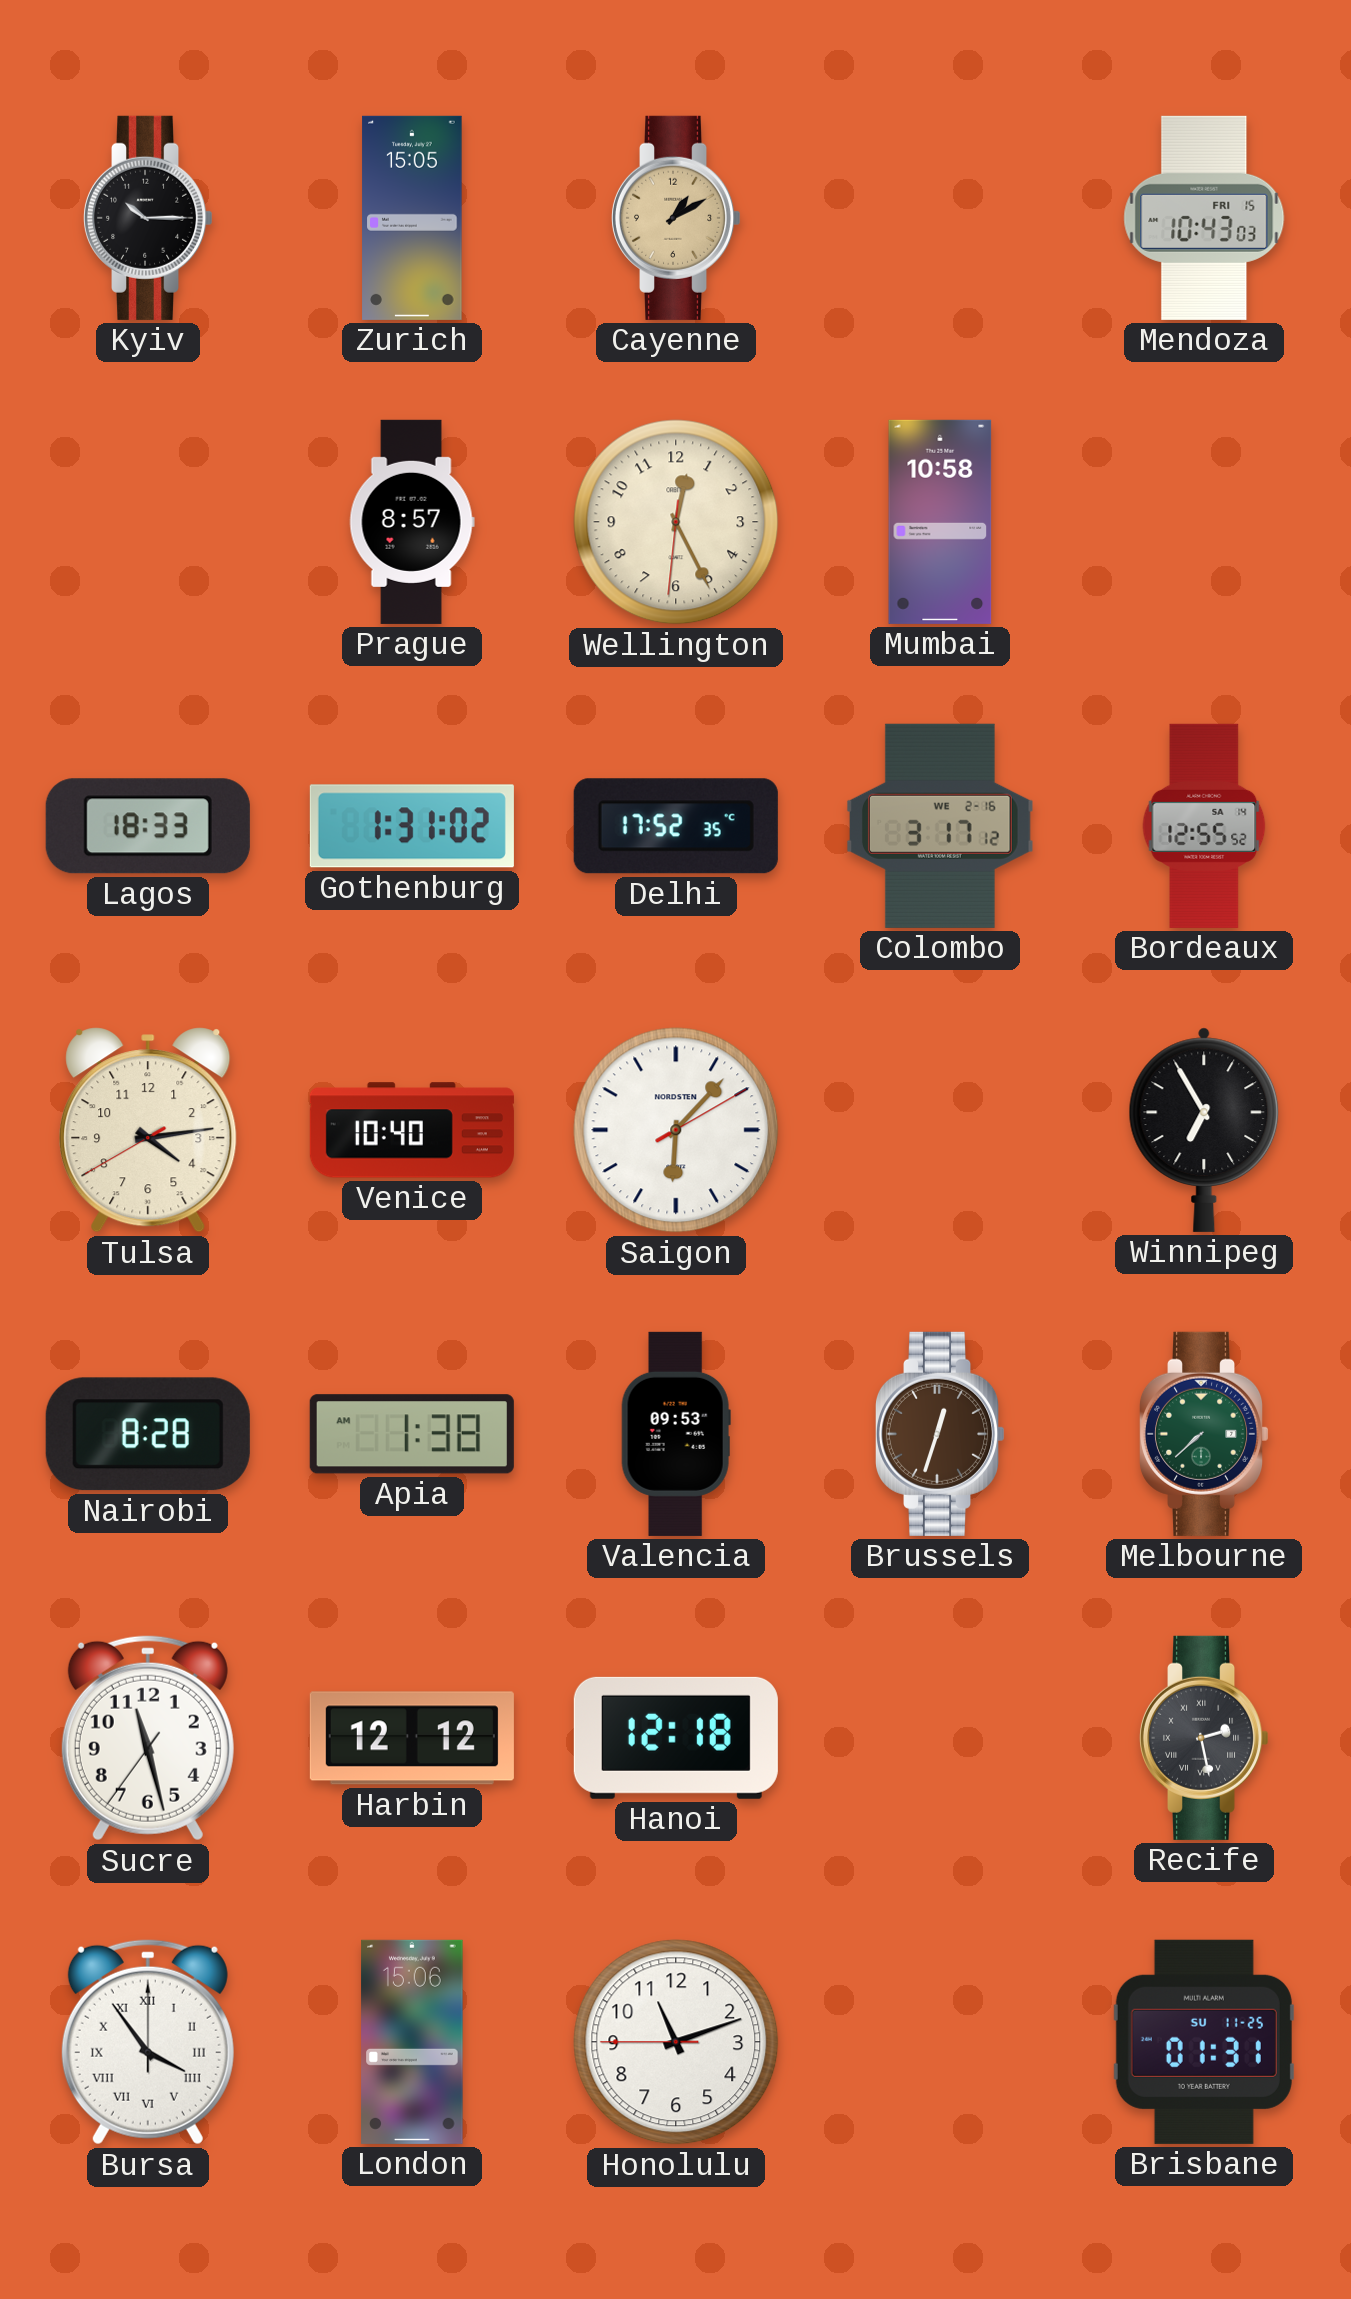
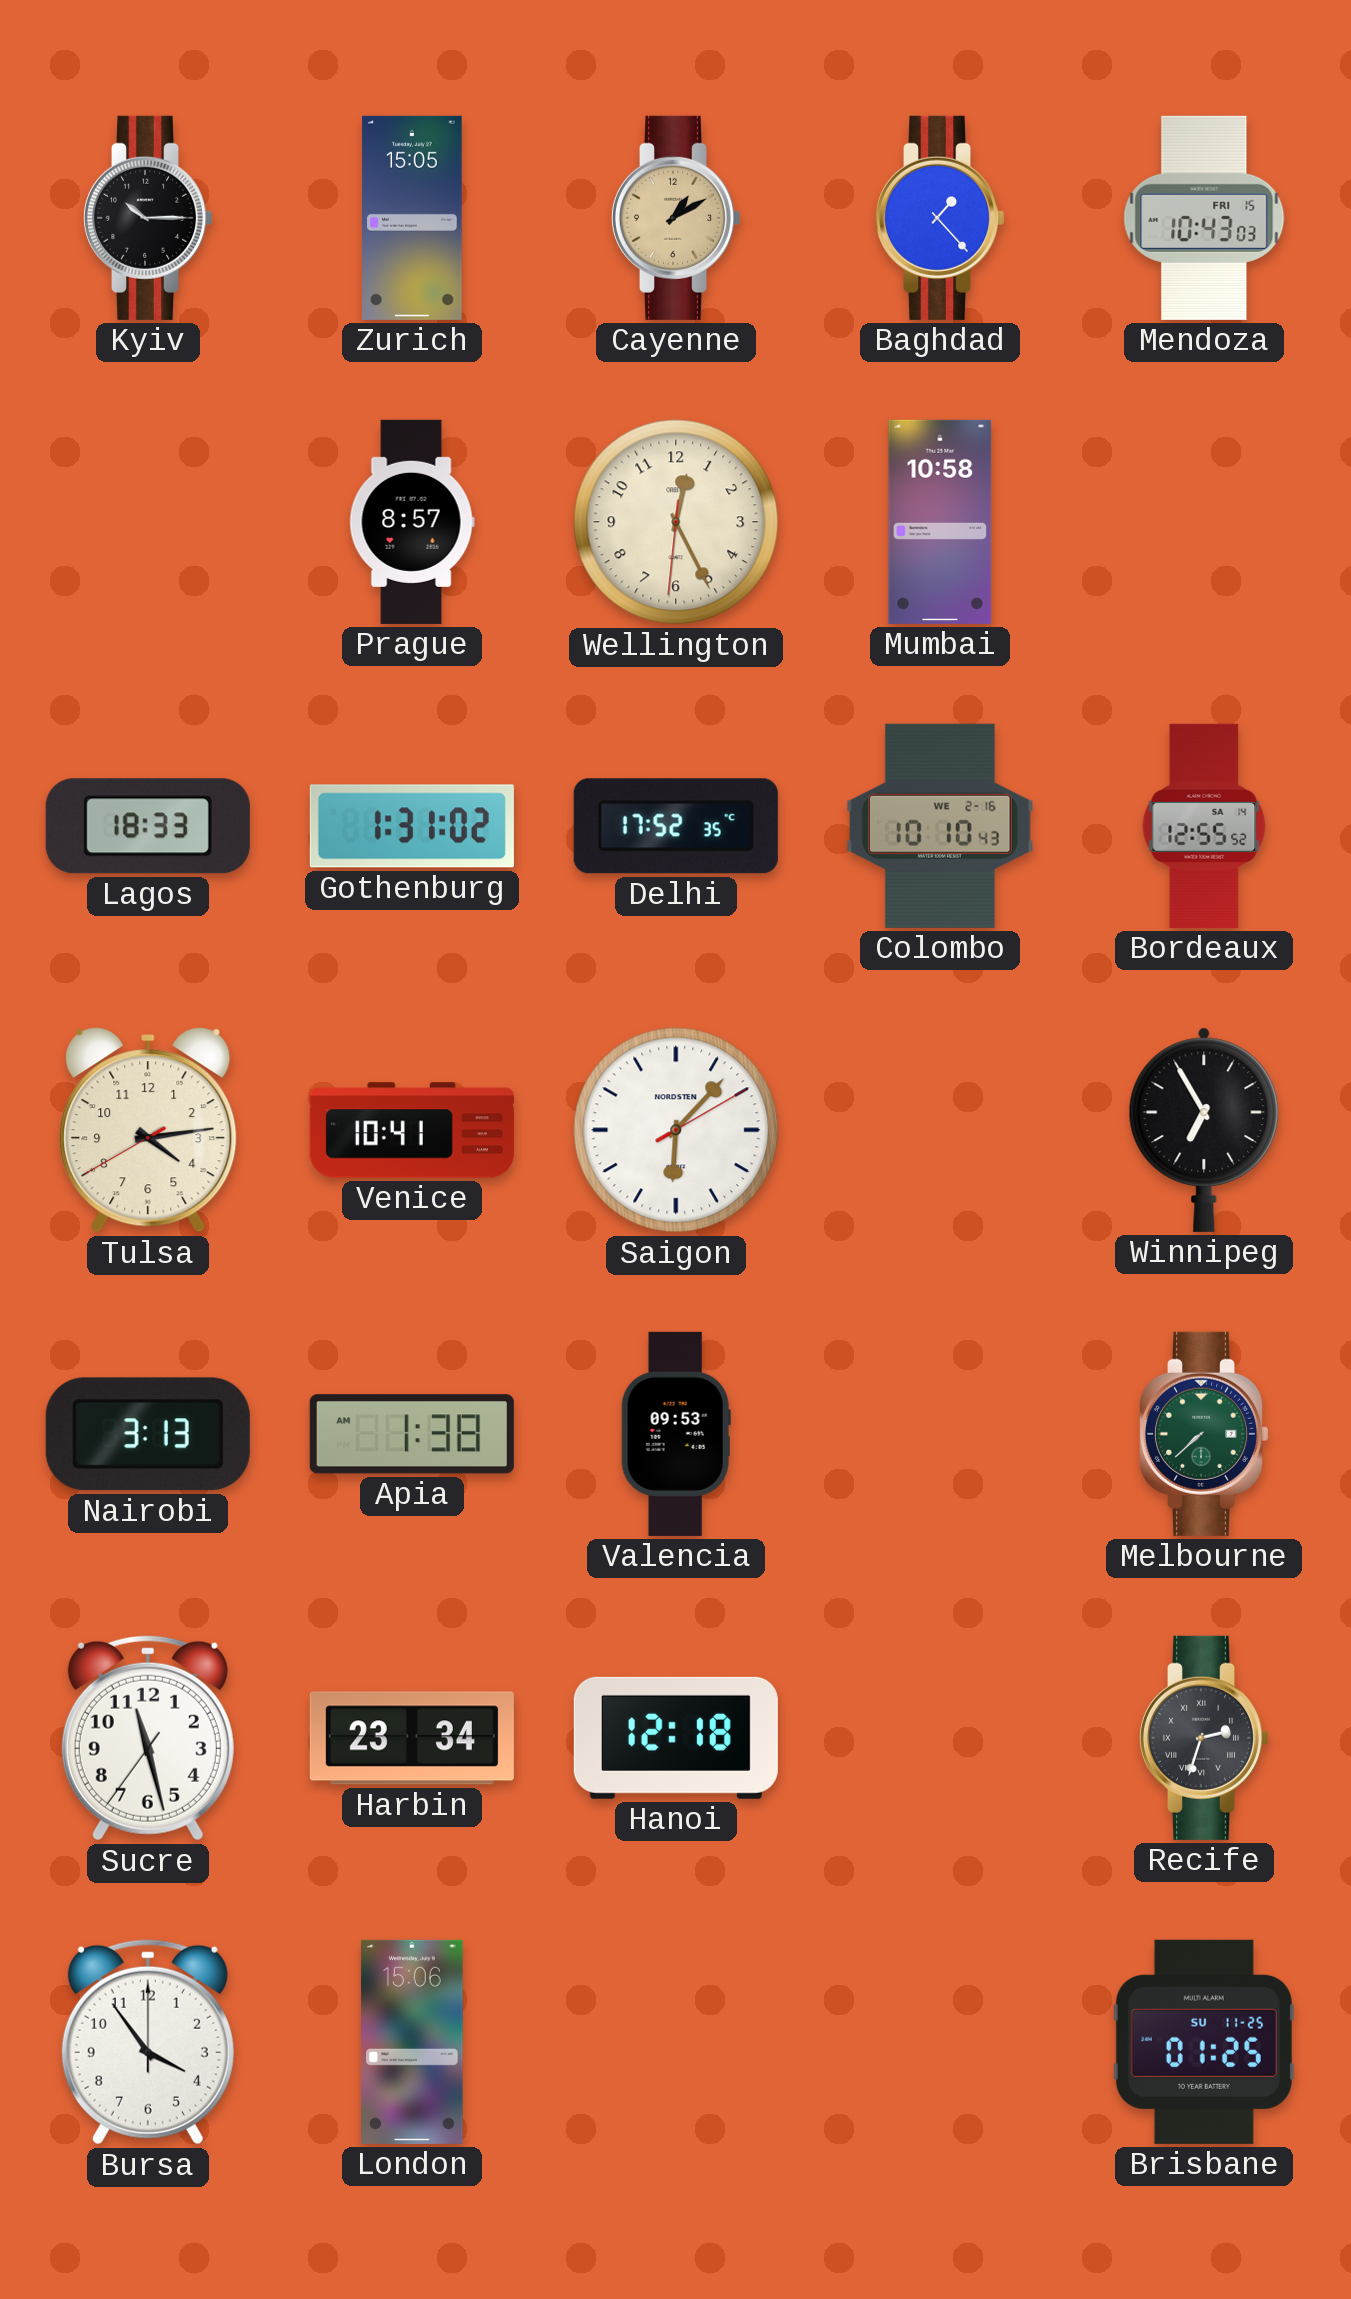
Baghdad: none -> 1:23 (940, 218)
Colombo: 3:17 -> 10:10 (940, 826)
Venice: 10:40 -> 10:41 (412, 1130)
Nairobi: 8:28 -> 3:13 (148, 1434)
Brussels: 12:33 -> none (940, 1434)
Harbin: 12:12 -> 23:34 (412, 1738)
Recife: 2:28 -> 2:33 (1204, 1738)
Bursa numerals: Roman -> Arabic (148, 2042)
Honolulu: 11:11 -> none (676, 2042)
Brisbane: 01:31 -> 01:25 (1204, 2042)
